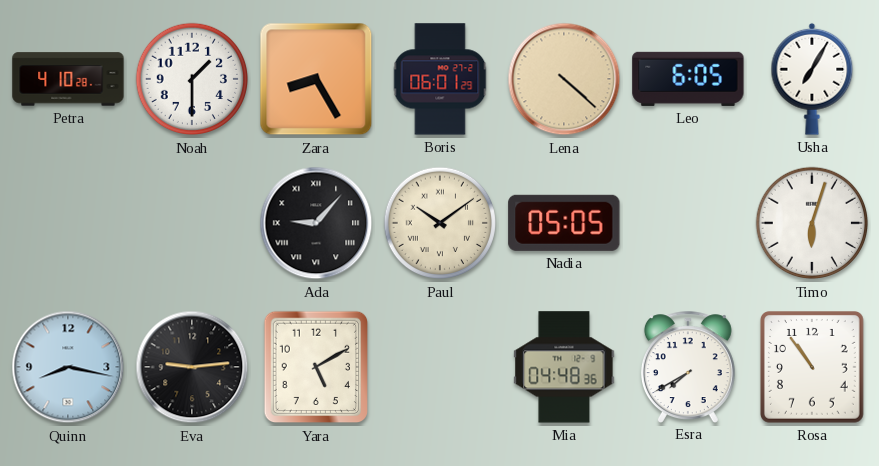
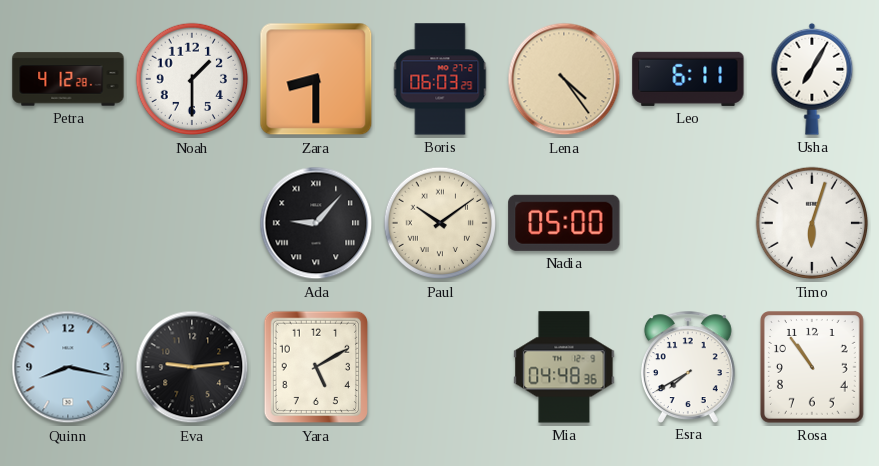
Petra: 4:10 -> 4:12 (68, 79)
Zara: 8:25 -> 8:30 (316, 79)
Boris: 06:01 -> 06:03 (440, 79)
Lena: 4:22 -> 4:24 (564, 79)
Leo: 6:05 -> 6:11 (688, 79)
Nadia: 05:05 -> 05:00 (564, 223)
